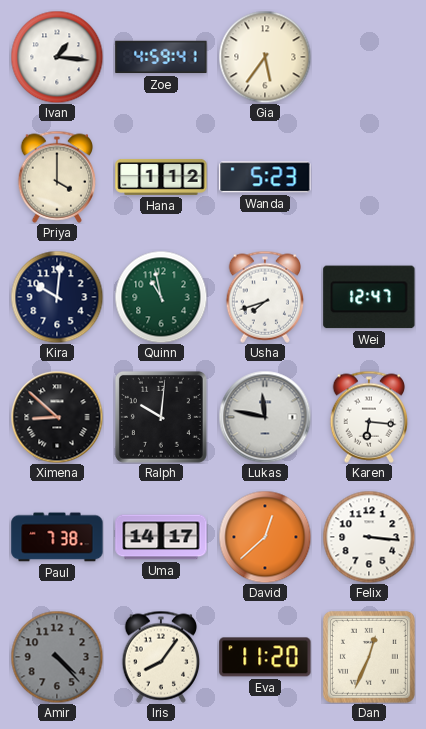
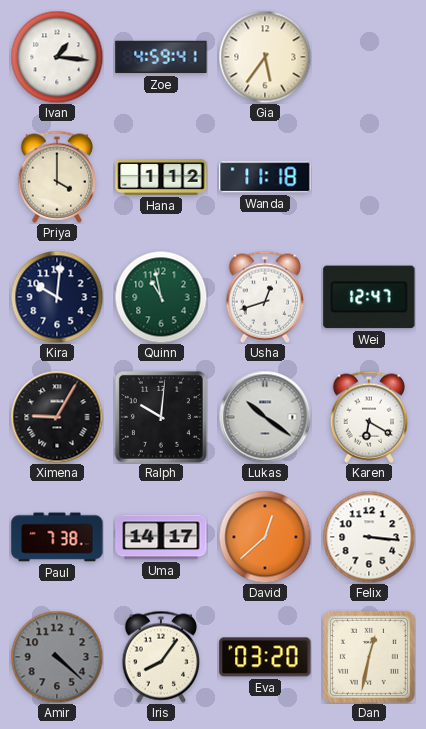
Wanda: 5:23 -> 11:18 (265, 177)
Usha: 7:42 -> 12:42 (265, 297)
Ximena: 8:52 -> 9:05 (57, 417)
Lukas: 11:47 -> 10:21 (265, 417)
Karen: 6:16 -> 6:20 (369, 417)
Amir: 4:23 -> 4:22 (57, 657)
Eva: 11:20 -> 03:20 (265, 657)
Dan: 12:34 -> 12:32 (369, 657)
